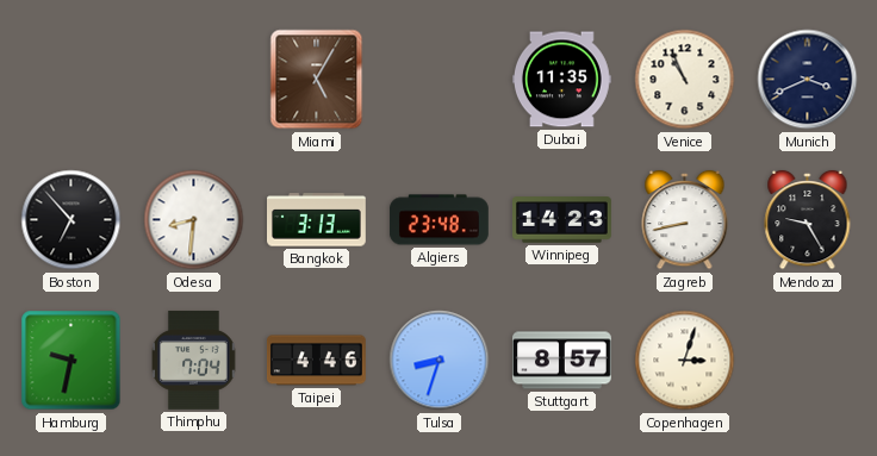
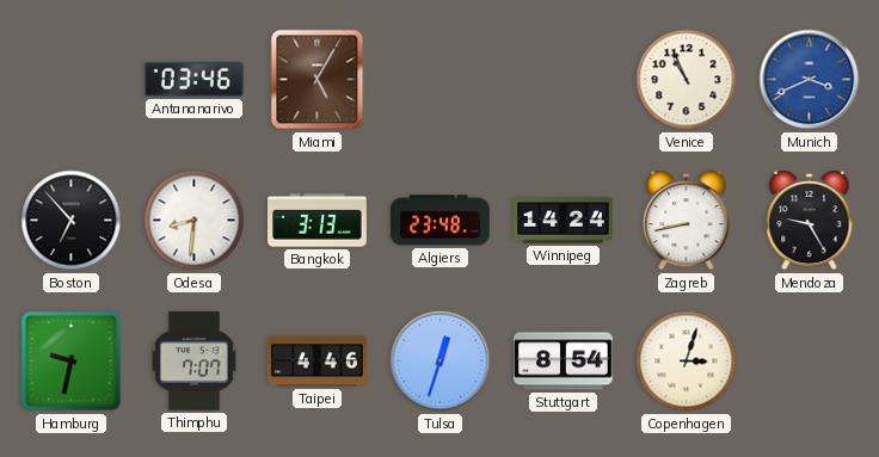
Antananarivo: none -> 03:46 (193, 79)
Dubai: 11:35 -> none (562, 80)
Munich dial: navy -> blue (810, 80)
Winnipeg: 14:23 -> 14:24 (564, 221)
Thimphu: 7:04 -> 7:07 (195, 360)
Tulsa: 8:33 -> 12:33 (441, 362)
Stuttgart: 8:57 -> 8:54 (564, 362)
